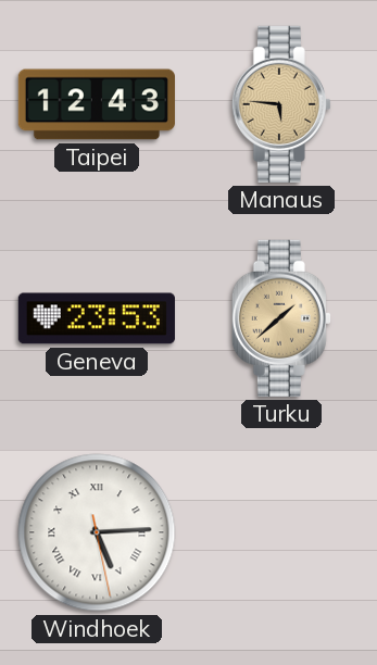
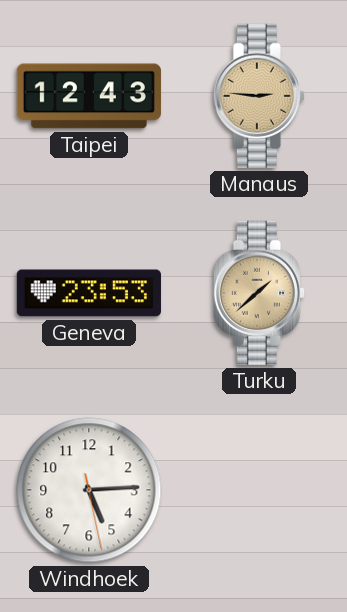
Manaus: 5:46 -> 2:46 (259, 96)
Windhoek numerals: Roman -> Arabic (89, 490)
